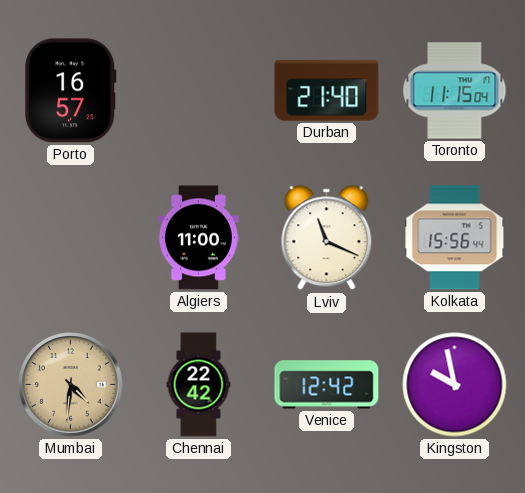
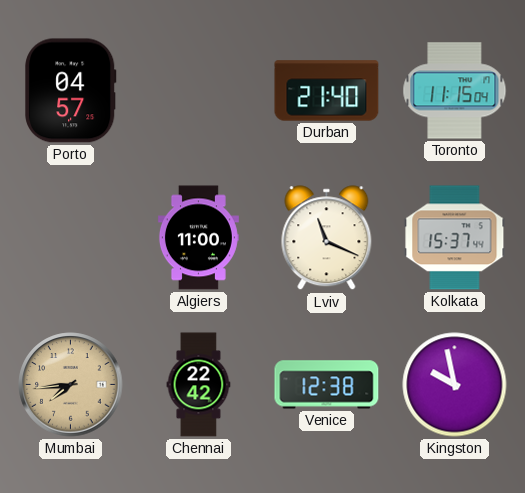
Porto: 16:57 -> 04:57 (71, 91)
Kolkata: 15:56 -> 15:37 (455, 238)
Mumbai: 4:31 -> 7:44 (71, 385)
Venice: 12:42 -> 12:38 (327, 385)
